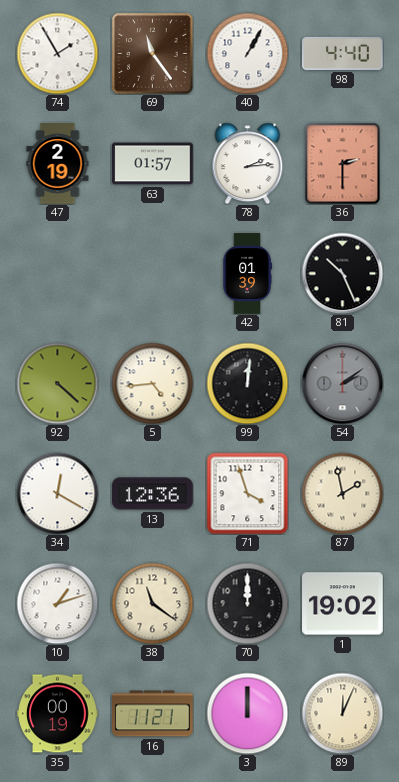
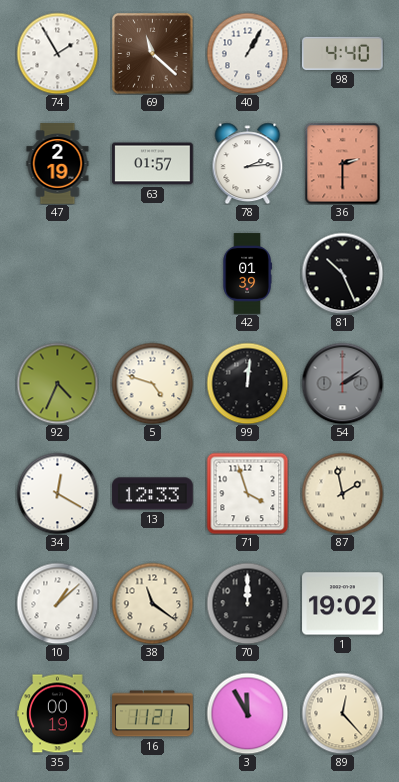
69: 11:24 -> 11:22 (152, 53)
92: 4:22 -> 4:34 (57, 383)
5: 4:44 -> 4:48 (152, 383)
13: 12:36 -> 12:33 (153, 494)
10: 1:12 -> 1:08 (57, 603)
3: 12:00 -> 11:55 (247, 713)
89: 12:04 -> 12:23 (342, 713)
